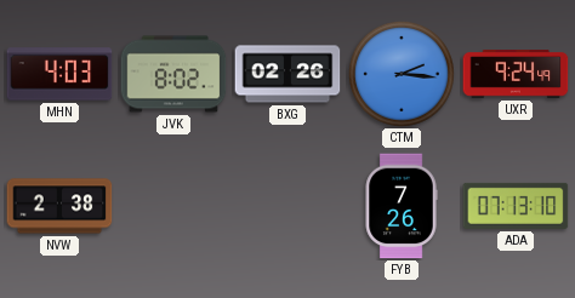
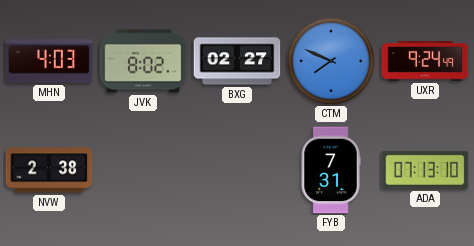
BXG: 02:26 -> 02:27 (237, 61)
CTM: 2:16 -> 7:49 (331, 61)
FYB: 7:26 -> 7:31 (331, 170)
